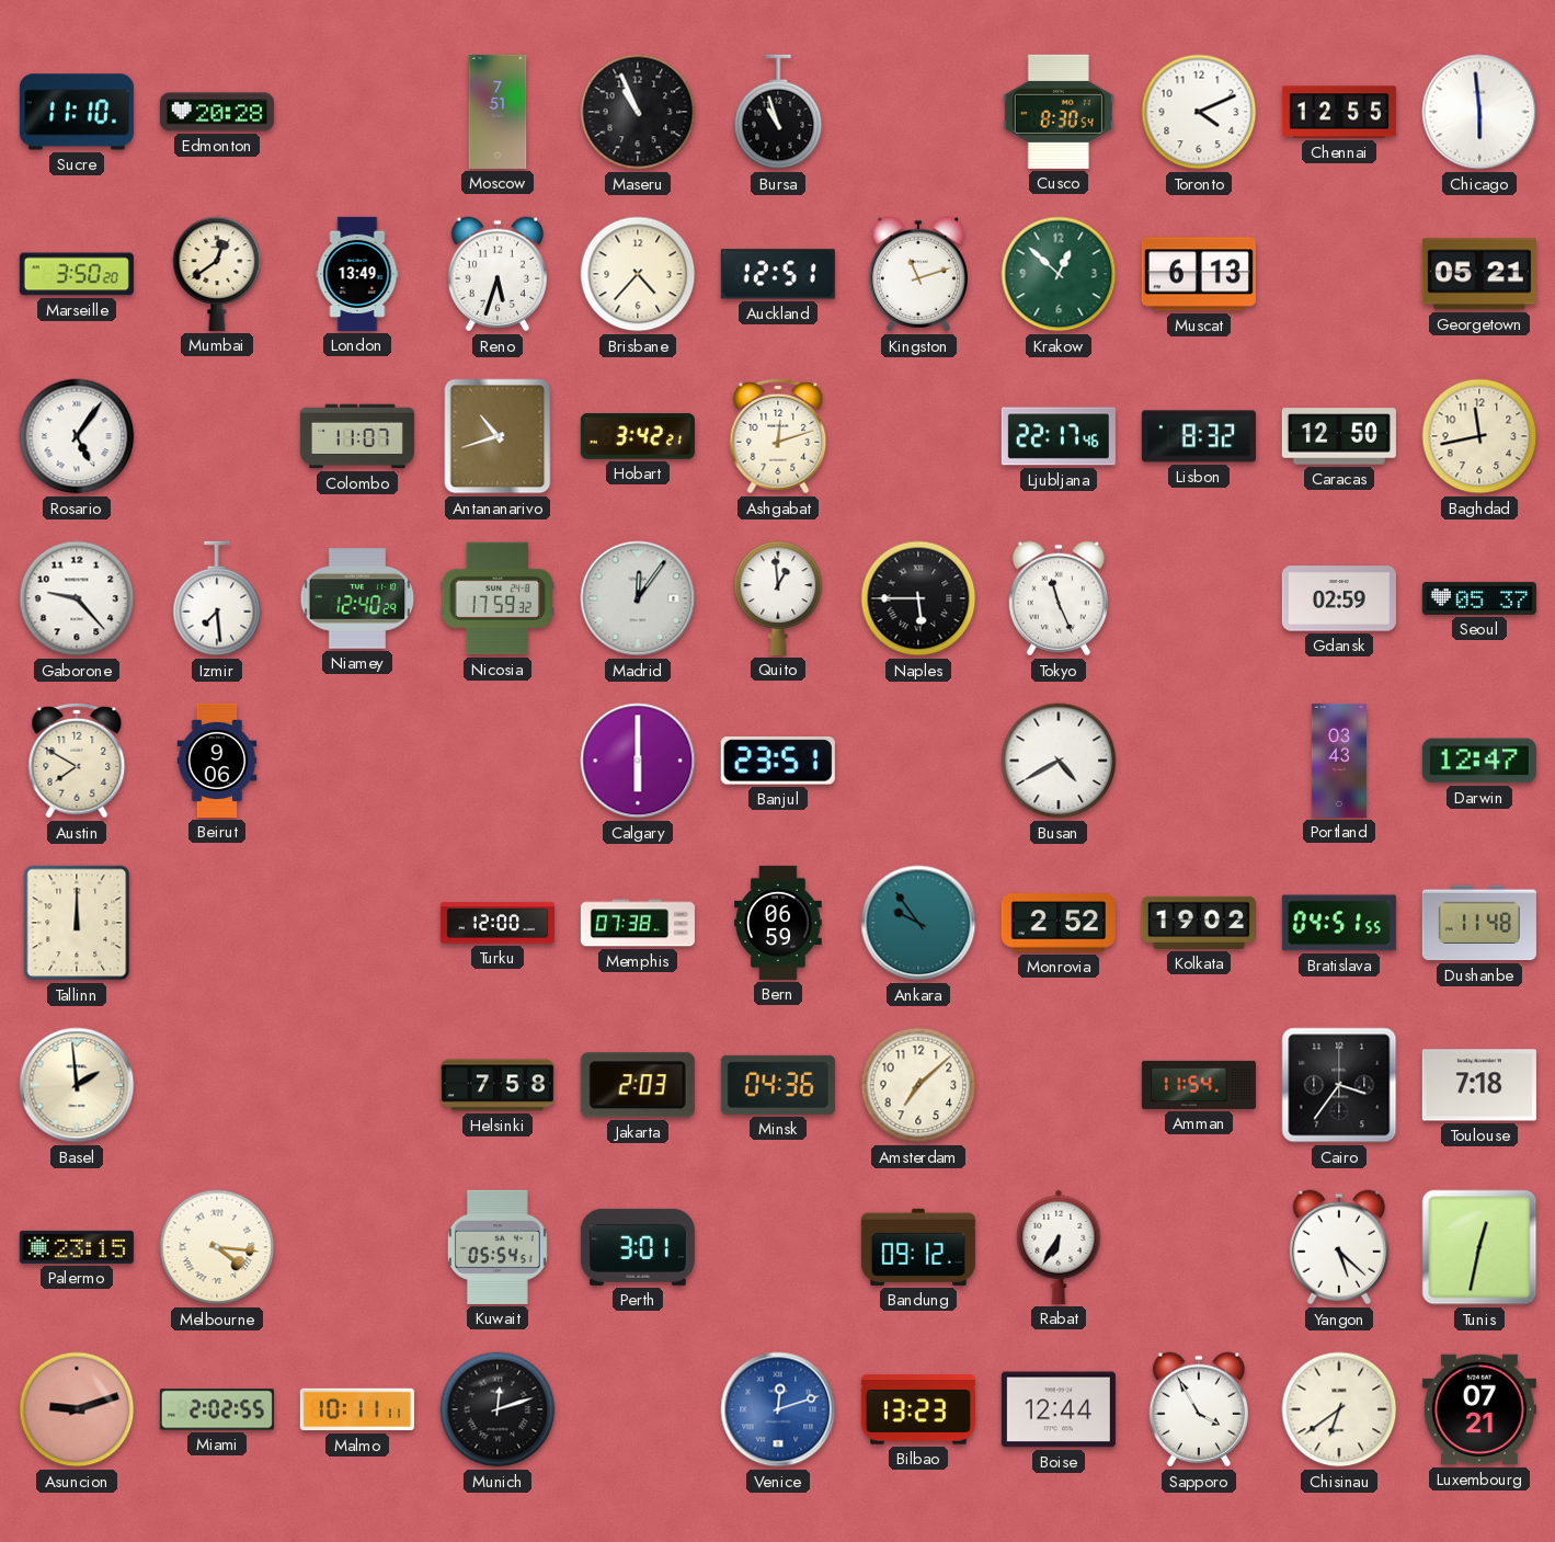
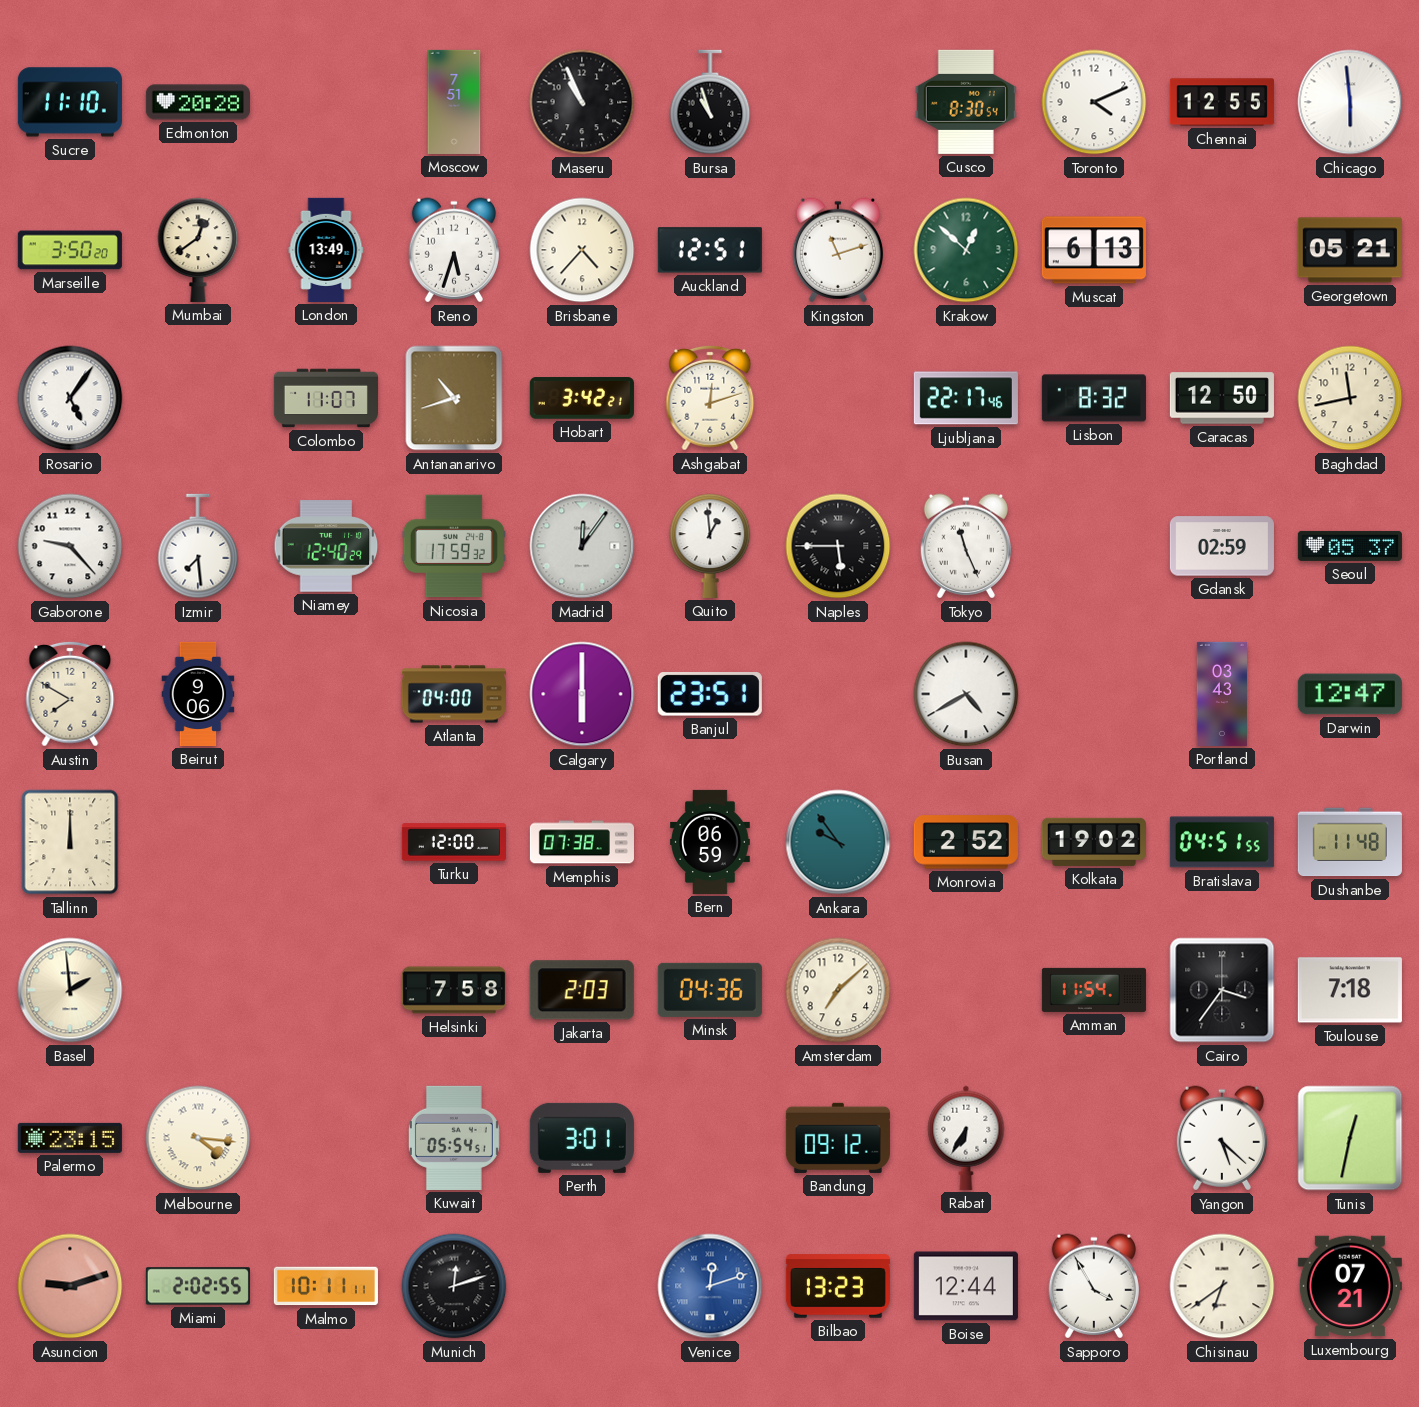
Atlanta: none -> 04:00 (454, 694)
